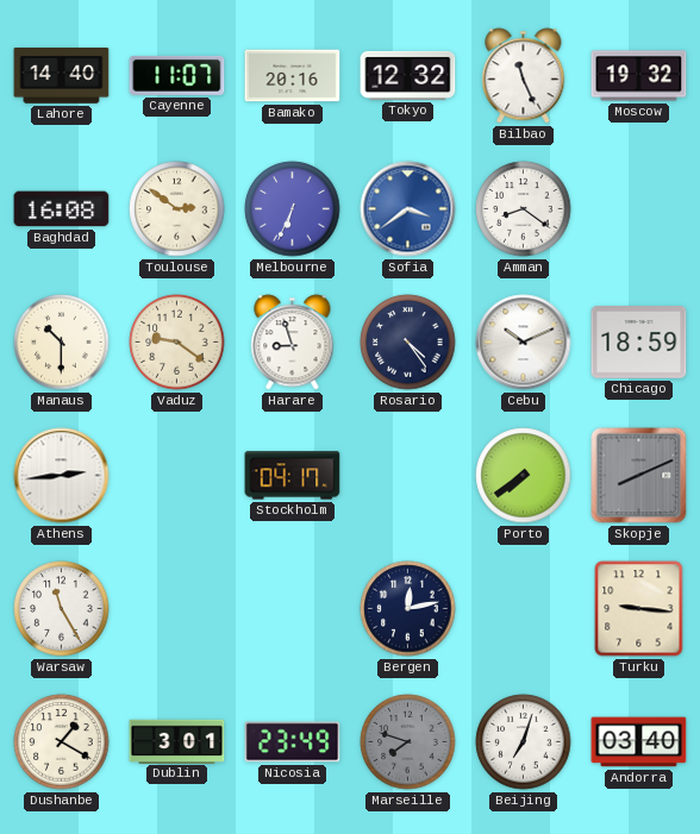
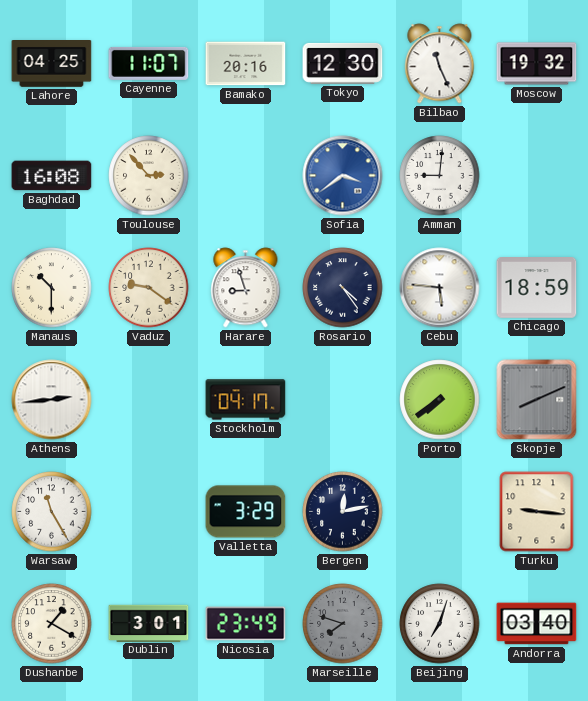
Lahore: 14:40 -> 04:25 (52, 64)
Tokyo: 12:32 -> 12:30 (343, 63)
Toulouse: 2:51 -> 2:53 (149, 176)
Melbourne: 6:34 -> none (293, 209)
Amman: 8:21 -> 9:01 (440, 176)
Cebu: 10:11 -> 5:46 (440, 288)
Valletta: none -> 3:29 (246, 512)
